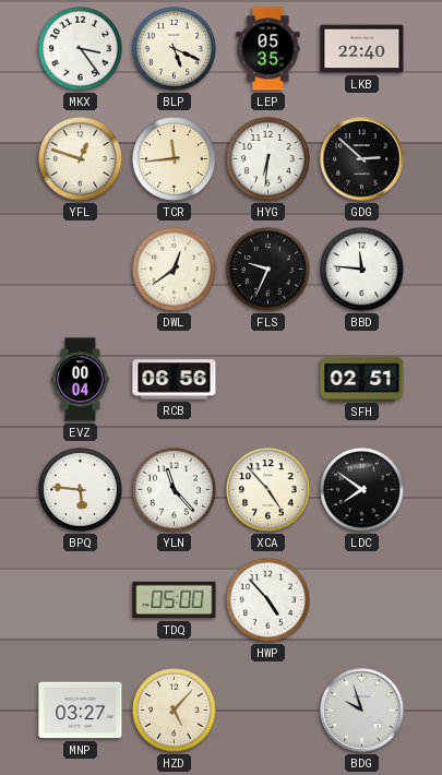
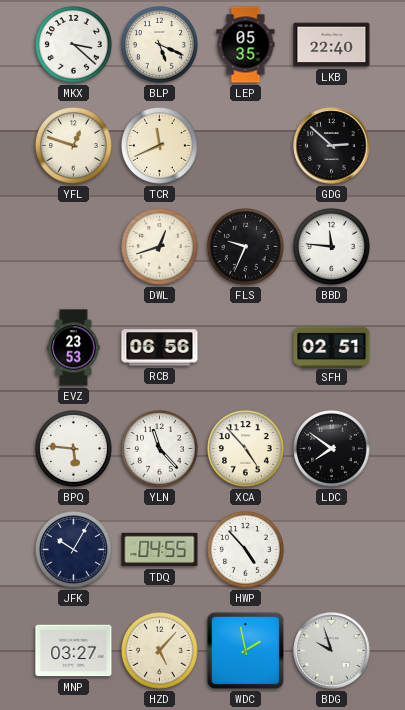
MKX: 3:24 -> 3:22 (74, 45)
TCR: 11:44 -> 11:41 (160, 146)
HYG: 6:31 -> none (268, 159)
DWL: 12:39 -> 12:42 (160, 247)
EVZ: 00:04 -> 23:53 (74, 348)
JFK: none -> 10:05 (74, 550)
TDQ: 05:00 -> 04:55 (160, 550)
WDC: none -> 1:58 (245, 650)
